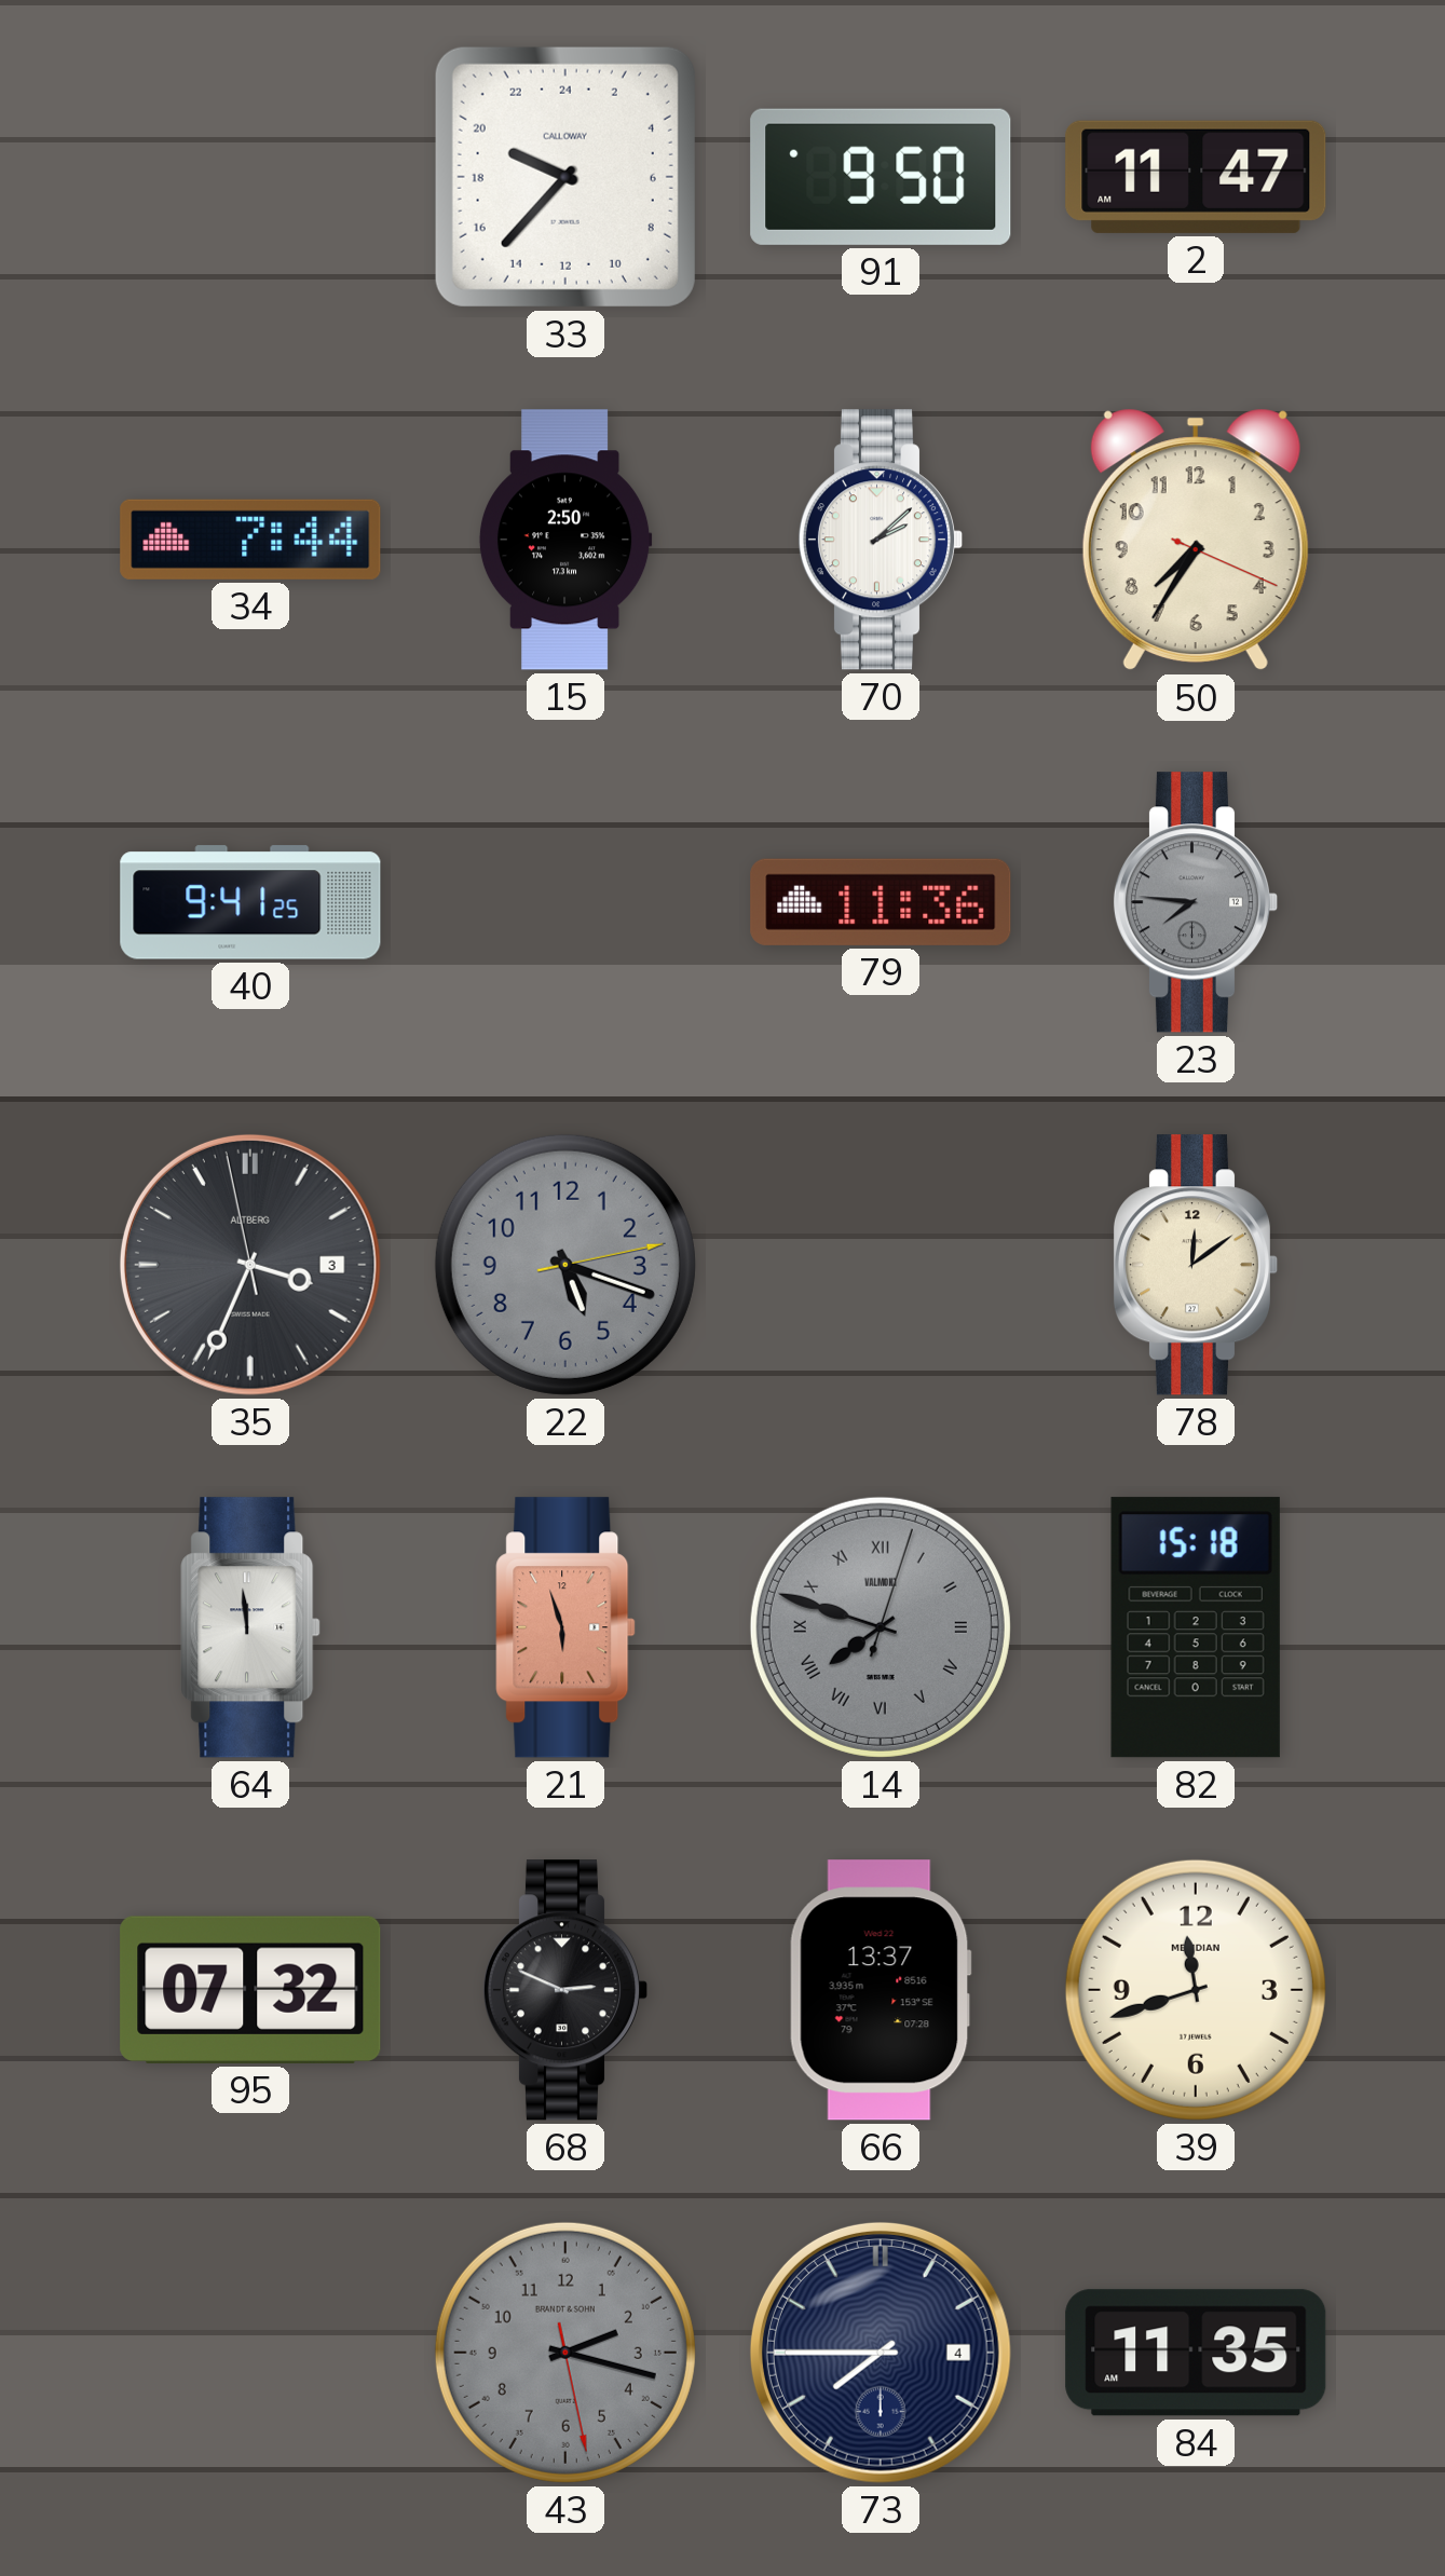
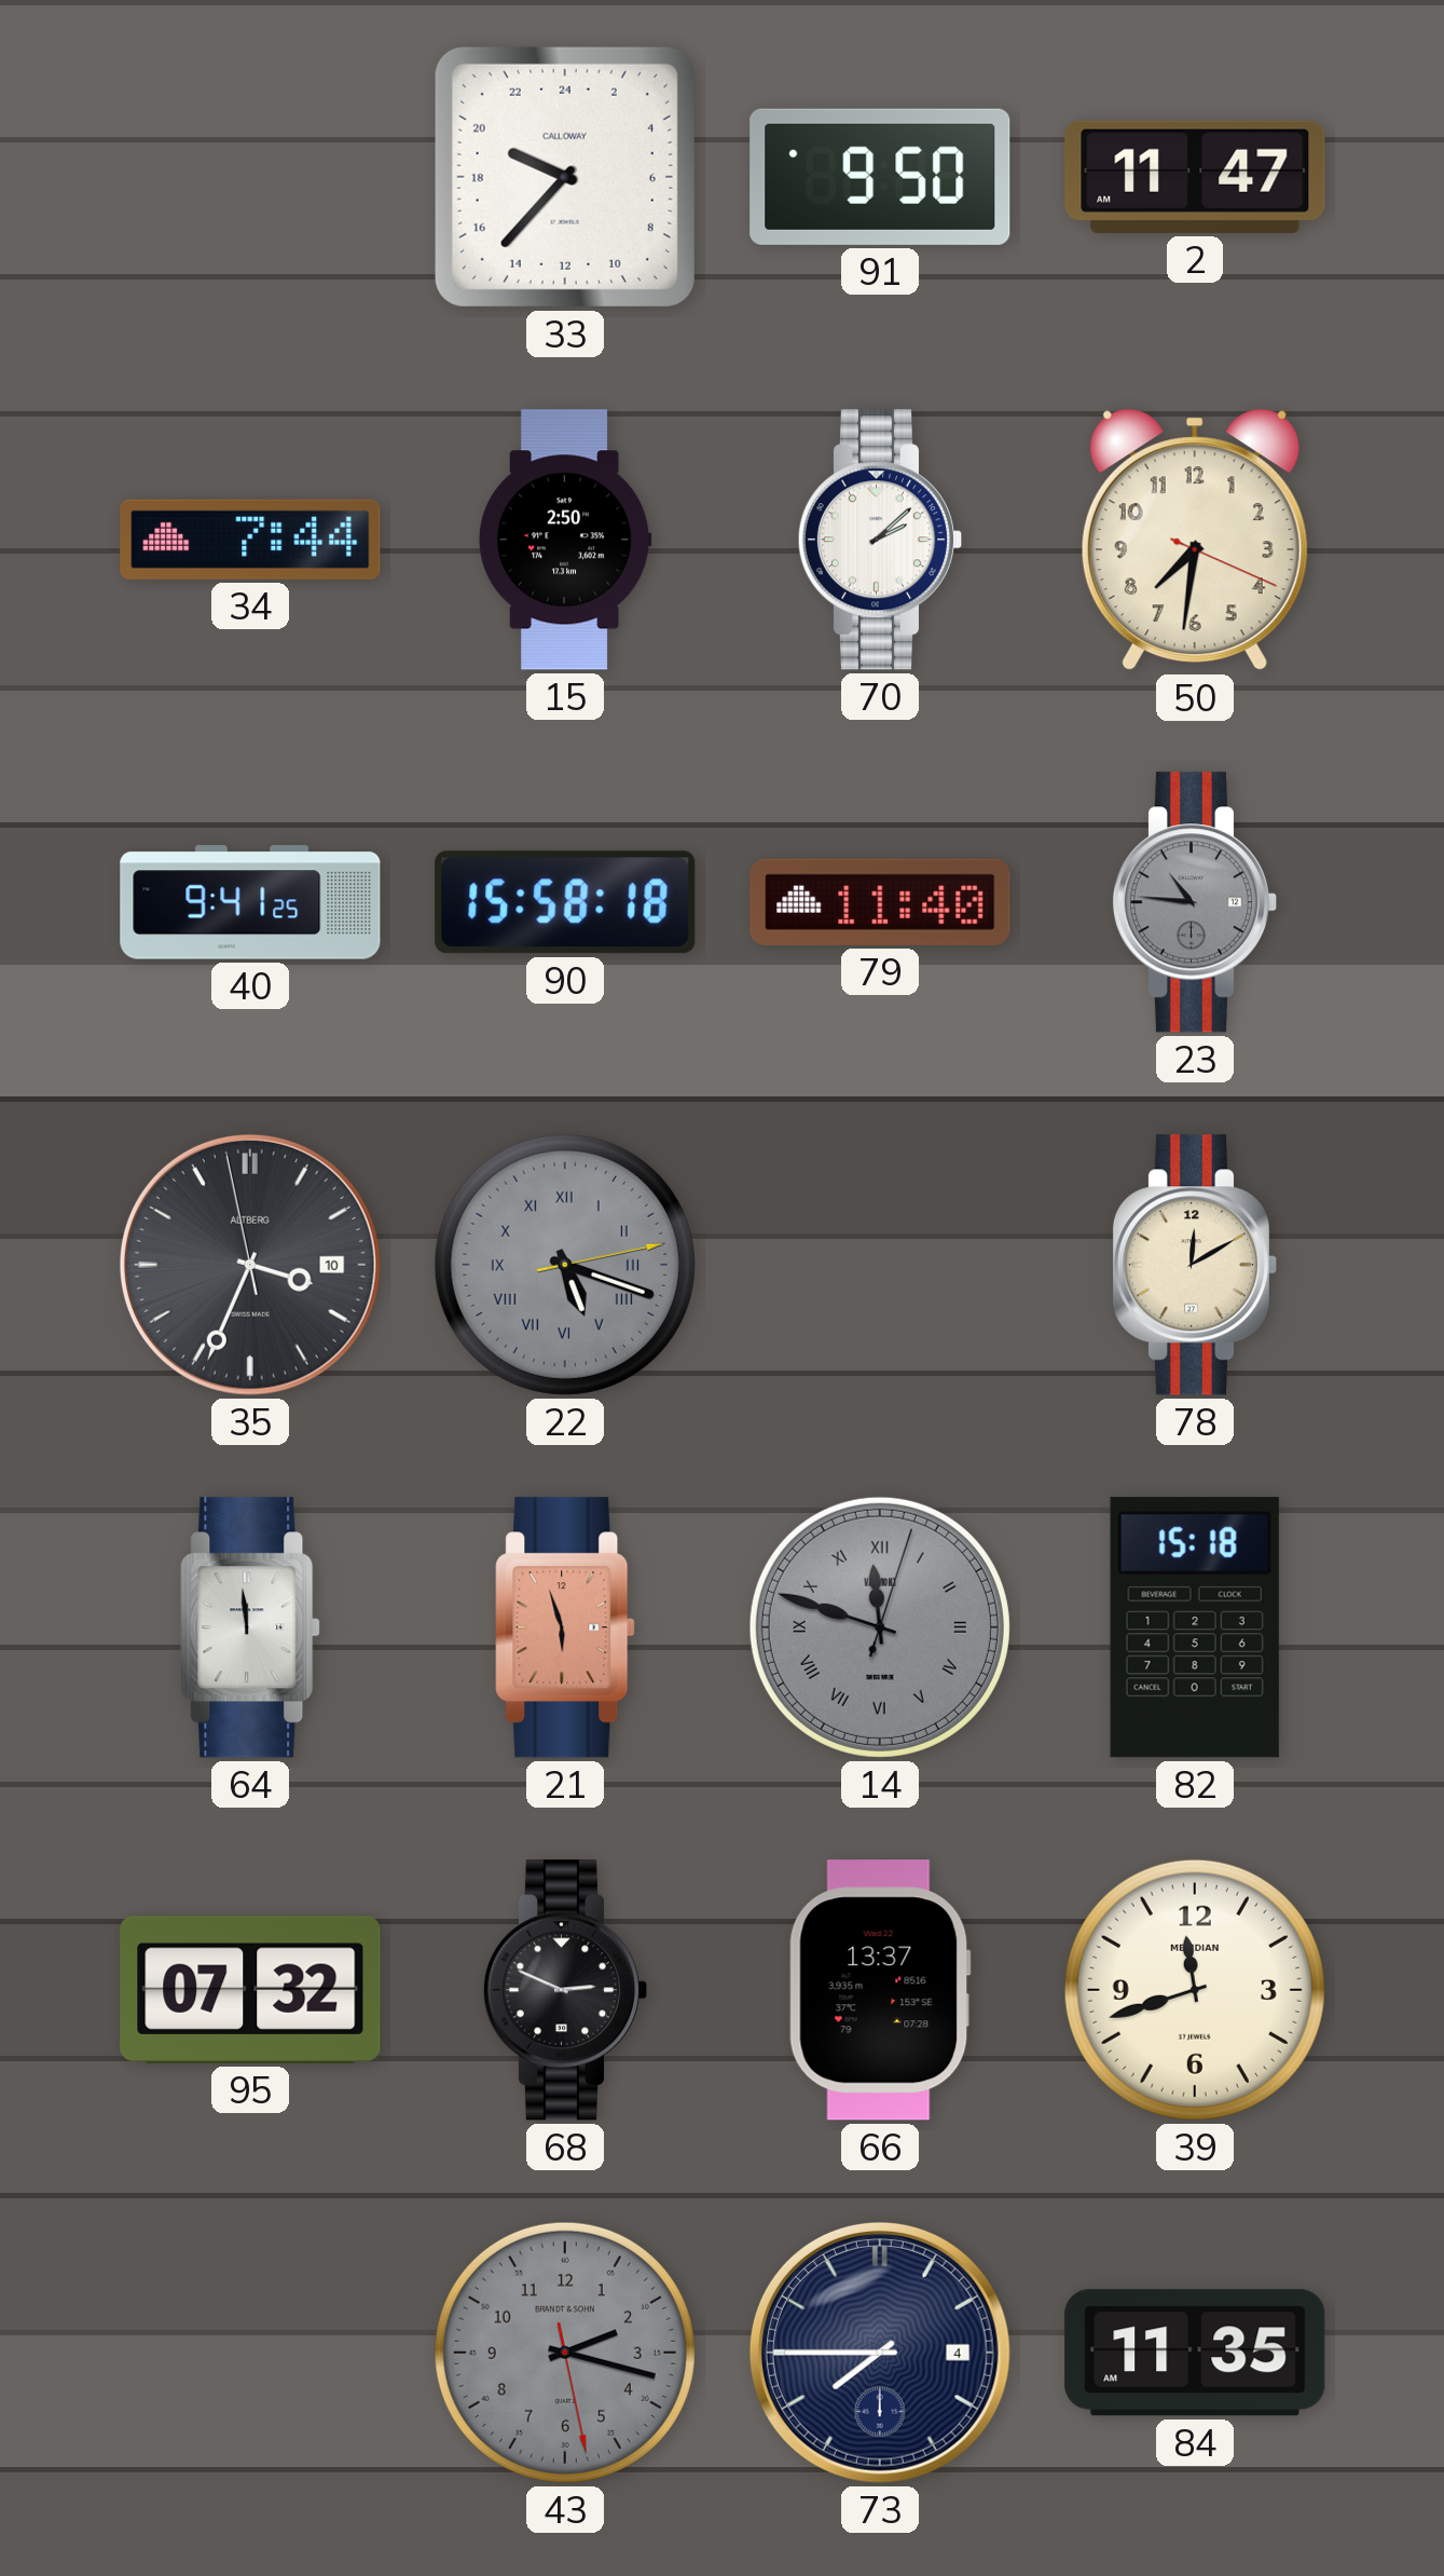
50: 7:35 -> 7:31 (1195, 540)
90: none -> 15:58 (565, 902)
79: 11:36 -> 11:40 (880, 902)
23: 7:46 -> 10:46 (1194, 902)
35 date: 3 -> 10 (250, 1265)
22 numerals: Arabic -> Roman (565, 1265)
78: 12:09 -> 12:10 (1194, 1265)
14: 7:48 -> 11:48 (880, 1627)
